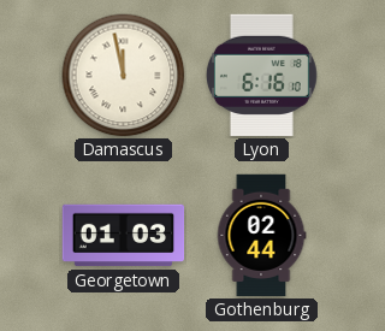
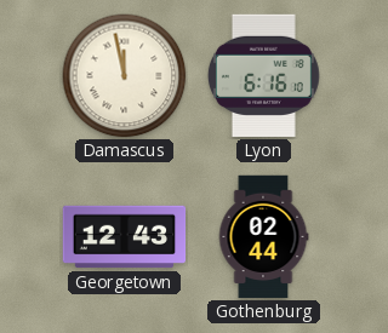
Georgetown: 01:03 -> 12:43 (125, 237)
